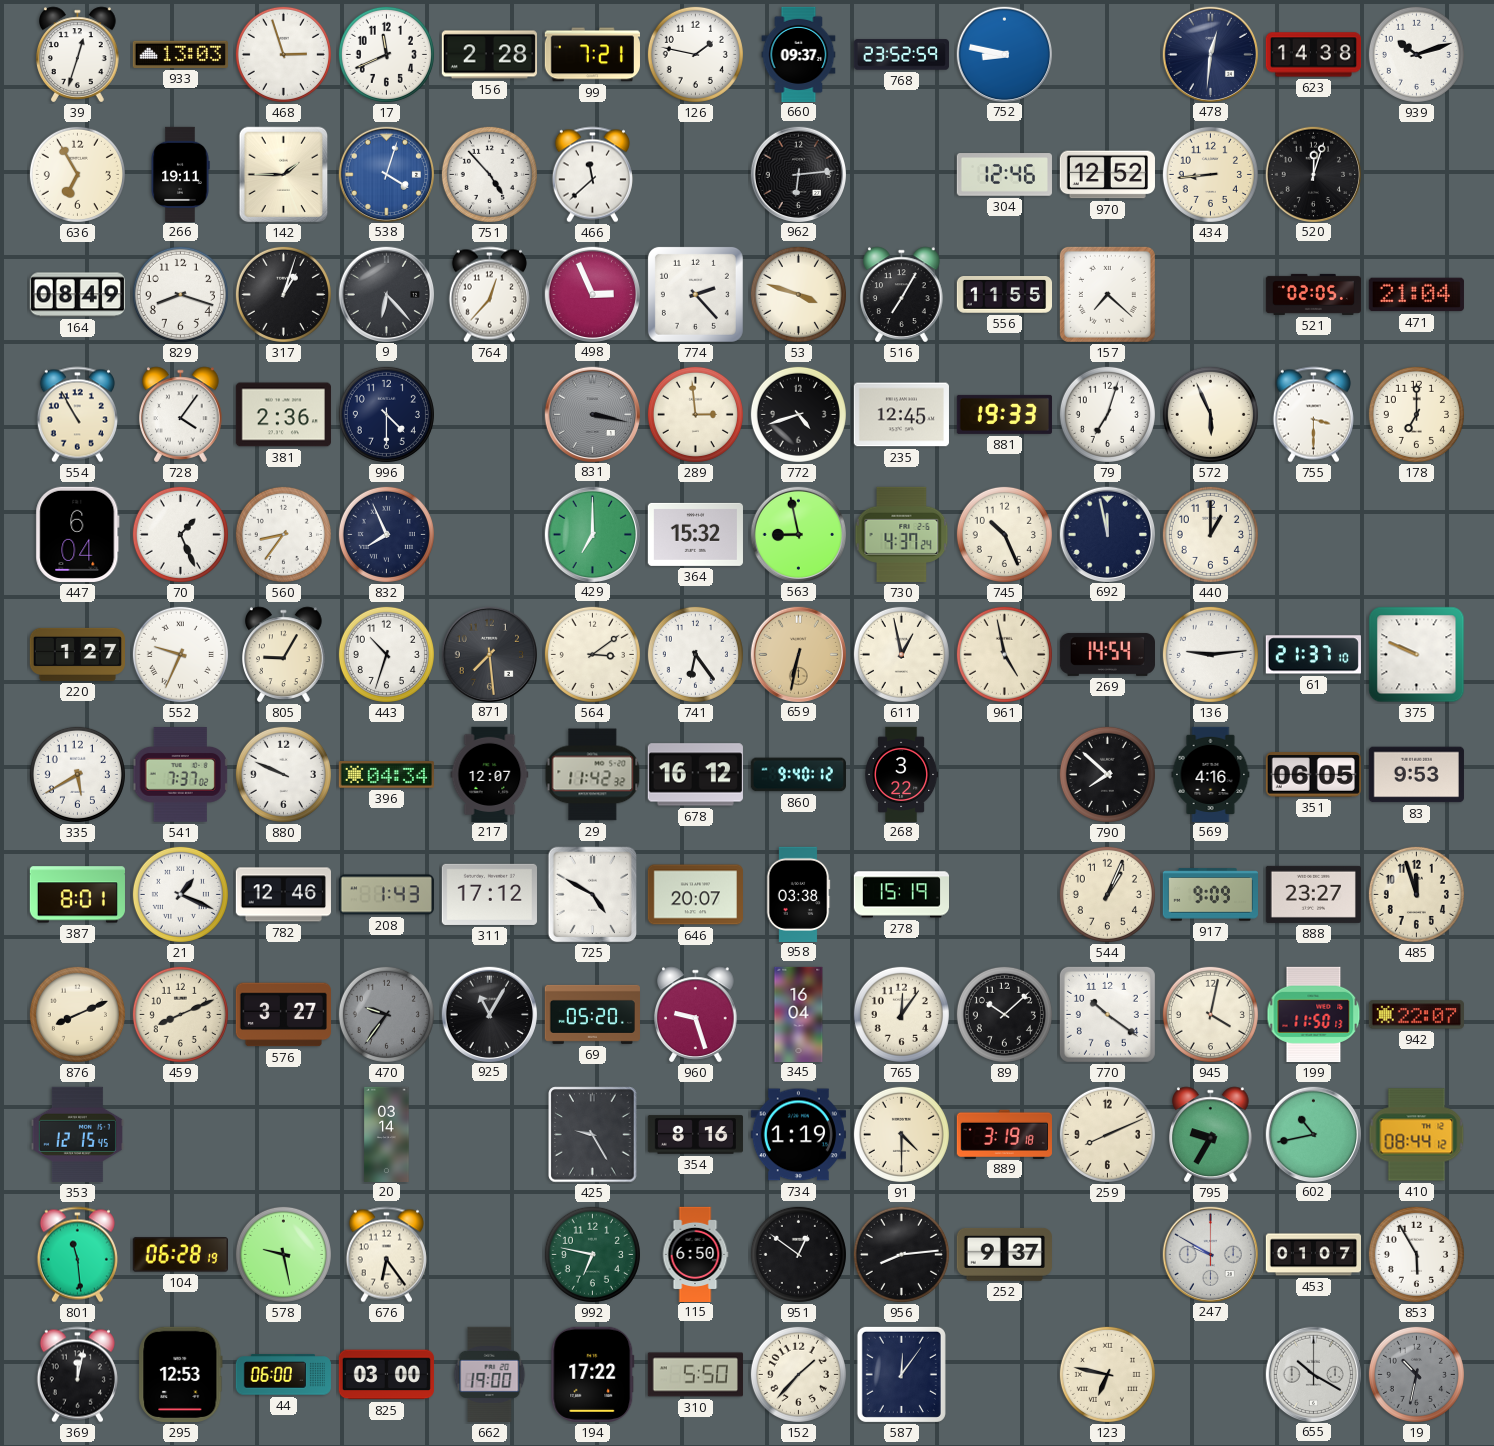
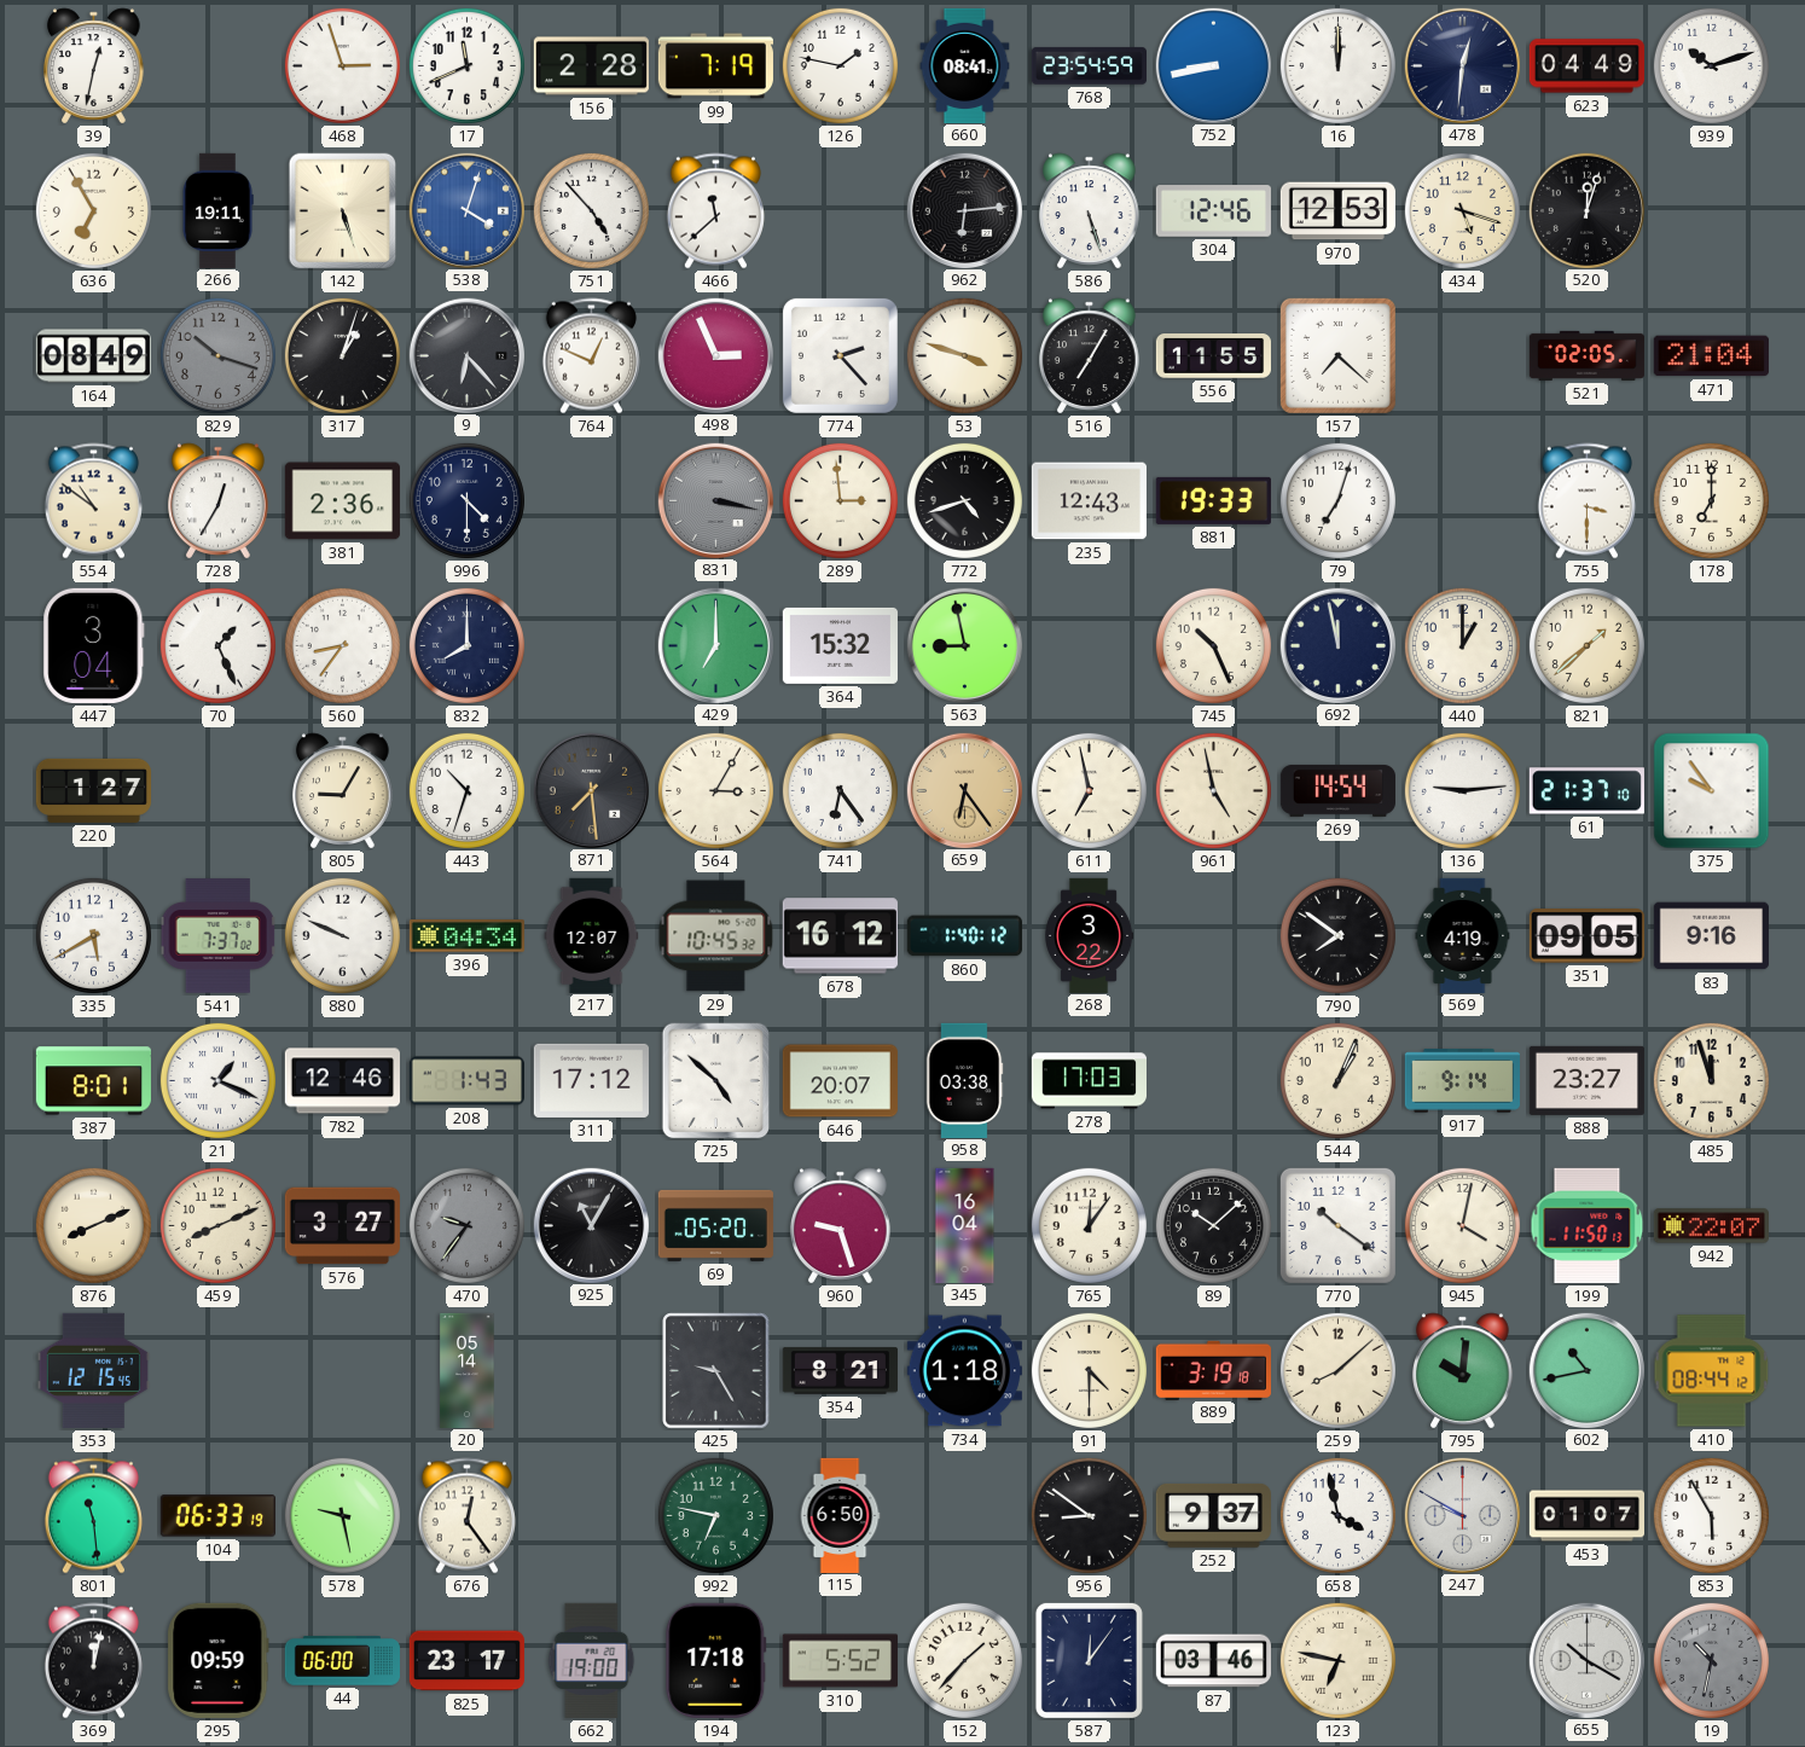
39: 12:33 -> 12:32 (94, 66)
933: 13:03 -> none (180, 54)
99: 7:21 -> 7:19 (715, 66)
660: 09:37 -> 08:41 (965, 65)
768: 23:52 -> 23:54 (1089, 66)
752: 8:47 -> 8:43 (1213, 65)
16: none -> 12:00 (1337, 65)
623: 14:38 -> 04:49 (1586, 66)
142: 1:45 -> 5:27 (343, 211)
586: none -> 5:27 (1090, 211)
970: 12:52 -> 12:53 (1337, 211)
434: 8:44 -> 5:18 (1462, 210)
829: 8:18 -> 10:18 (217, 355)
829 dial: white -> grey (217, 355)
764: 12:37 -> 12:49 (591, 356)
554: 10:55 -> 10:51 (93, 501)
728: 4:06 -> 12:35 (219, 501)
235: 12:45 -> 12:43 (1089, 501)
572: 5:56 -> none (1210, 414)
447: 6:04 -> 3:04 (94, 645)
832: 7:56 -> 8:00 (466, 645)
730: 4:37 -> none (902, 534)
821: none -> 1:38 (1586, 645)
552: 9:34 -> none (180, 654)
564: 3:09 -> 3:05 (715, 790)
659: 6:32 -> 6:24 (964, 790)
611: 12:58 -> 6:58 (1089, 790)
375: 9:49 -> 9:54 (1712, 791)
29: 11:42 -> 10:45 (716, 936)
860: 9:40 -> 1:40 (964, 936)
790: 7:52 -> 7:51 (1337, 935)
569: 4:16 -> 4:19 (1463, 935)
351: 06:05 -> 09:05 (1586, 936)
83: 9:53 -> 9:16 (1711, 936)
725: 4:50 -> 4:52 (716, 1081)
278: 15:19 -> 17:03 (1089, 1081)
917: 9:09 -> 9:14 (1462, 1081)
20: 03:14 -> 05:14 (468, 1370)
354: 8:16 -> 8:21 (840, 1371)
734: 1:19 -> 1:18 (964, 1371)
259: 8:11 -> 8:08 (1337, 1370)
795: 9:35 -> 10:01 (1463, 1371)
104: 06:28 -> 06:33 (217, 1516)
676: 6:24 -> 12:24 (466, 1516)
951: 12:51 -> none (798, 1254)
956: 8:14 -> 8:51 (1089, 1515)
658: none -> 3:58 (1337, 1515)
295: 12:53 -> 09:59 (219, 1660)
825: 03:00 -> 23:17 (466, 1661)
194: 17:22 -> 17:18 (716, 1660)
310: 5:50 -> 5:52 (840, 1661)
87: none -> 03:46 (1213, 1661)
